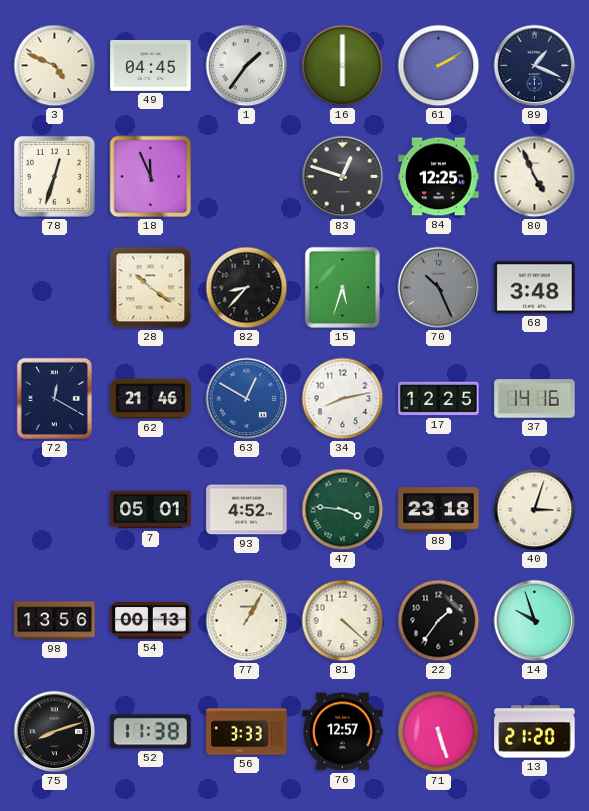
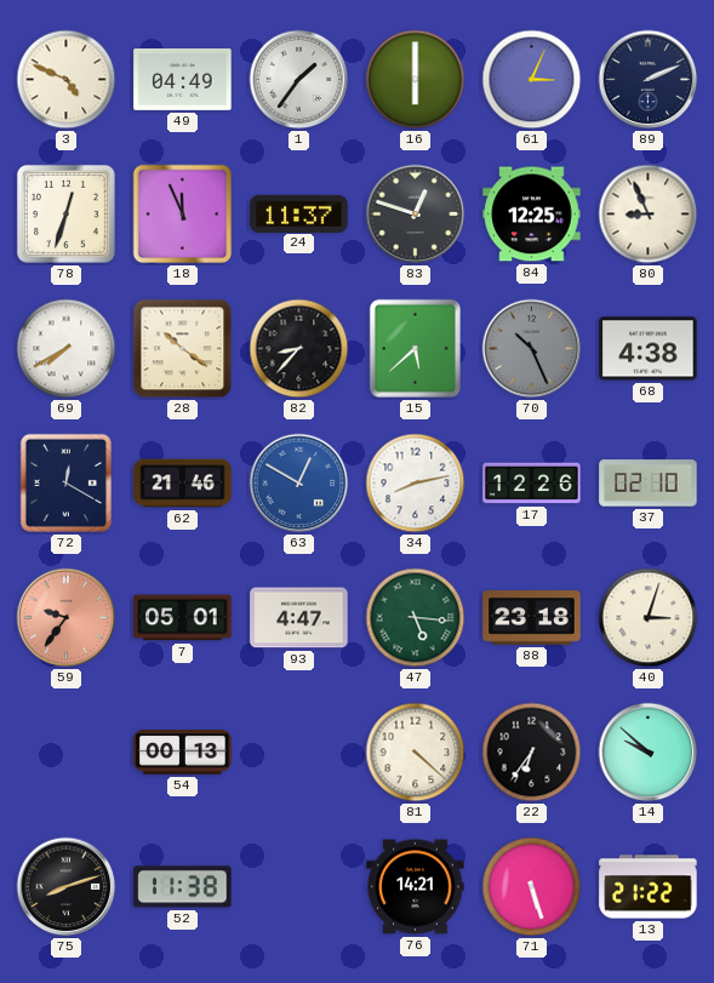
49: 04:45 -> 04:49 (183, 79)
61: 2:10 -> 3:04 (532, 80)
89: 1:19 -> 2:11 (649, 80)
24: none -> 11:37 (299, 213)
80: 4:56 -> 8:56 (649, 215)
69: none -> 7:40 (67, 349)
15: 5:33 -> 5:38 (415, 348)
68: 3:48 -> 4:38 (649, 349)
17: 12:25 -> 12:26 (532, 484)
37: 14:16 -> 02:10 (649, 484)
59: none -> 9:36 (67, 618)
93: 4:52 -> 4:47 (299, 618)
47: 3:46 -> 5:16 (416, 618)
98: 13:56 -> none (55, 621)
77: 1:05 -> none (247, 621)
22: 1:36 -> 6:36 (532, 753)
14: 9:57 -> 9:52 (649, 753)
56: 3:33 -> none (247, 732)
76: 12:57 -> 14:21 (416, 887)
13: 21:20 -> 21:22 (649, 887)
